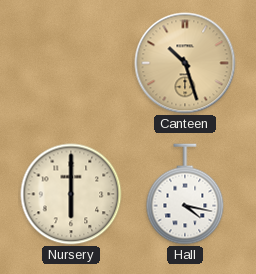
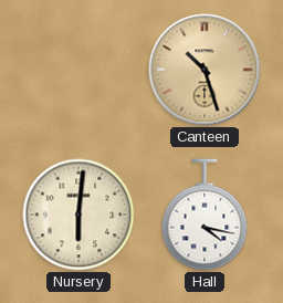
Nursery: 6:00 -> 6:01 (78, 215)
